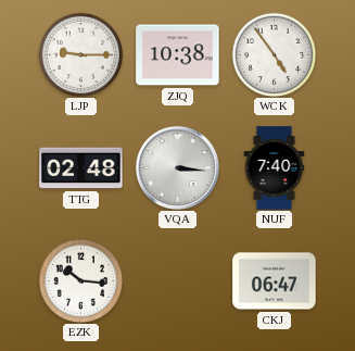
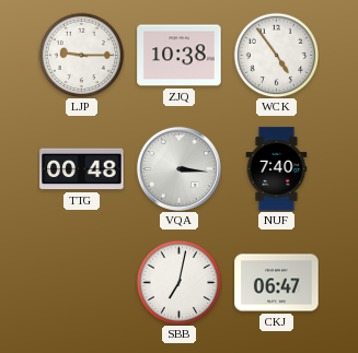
TTG: 02:48 -> 00:48 (82, 169)
EZK: 10:16 -> none (80, 280)
SBB: none -> 7:02 (178, 282)
